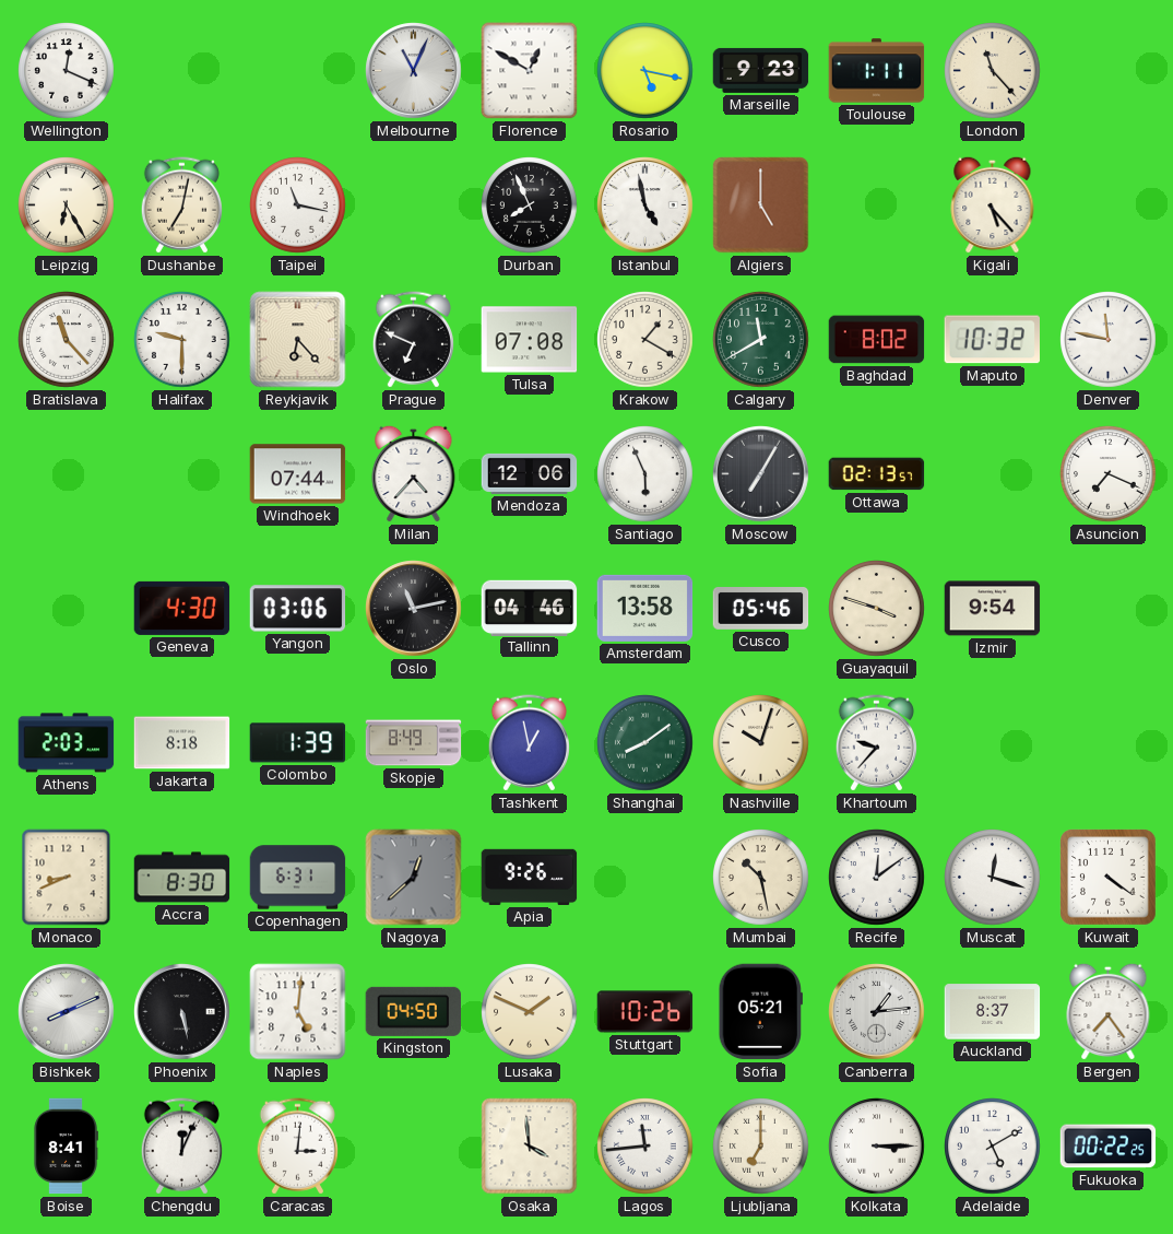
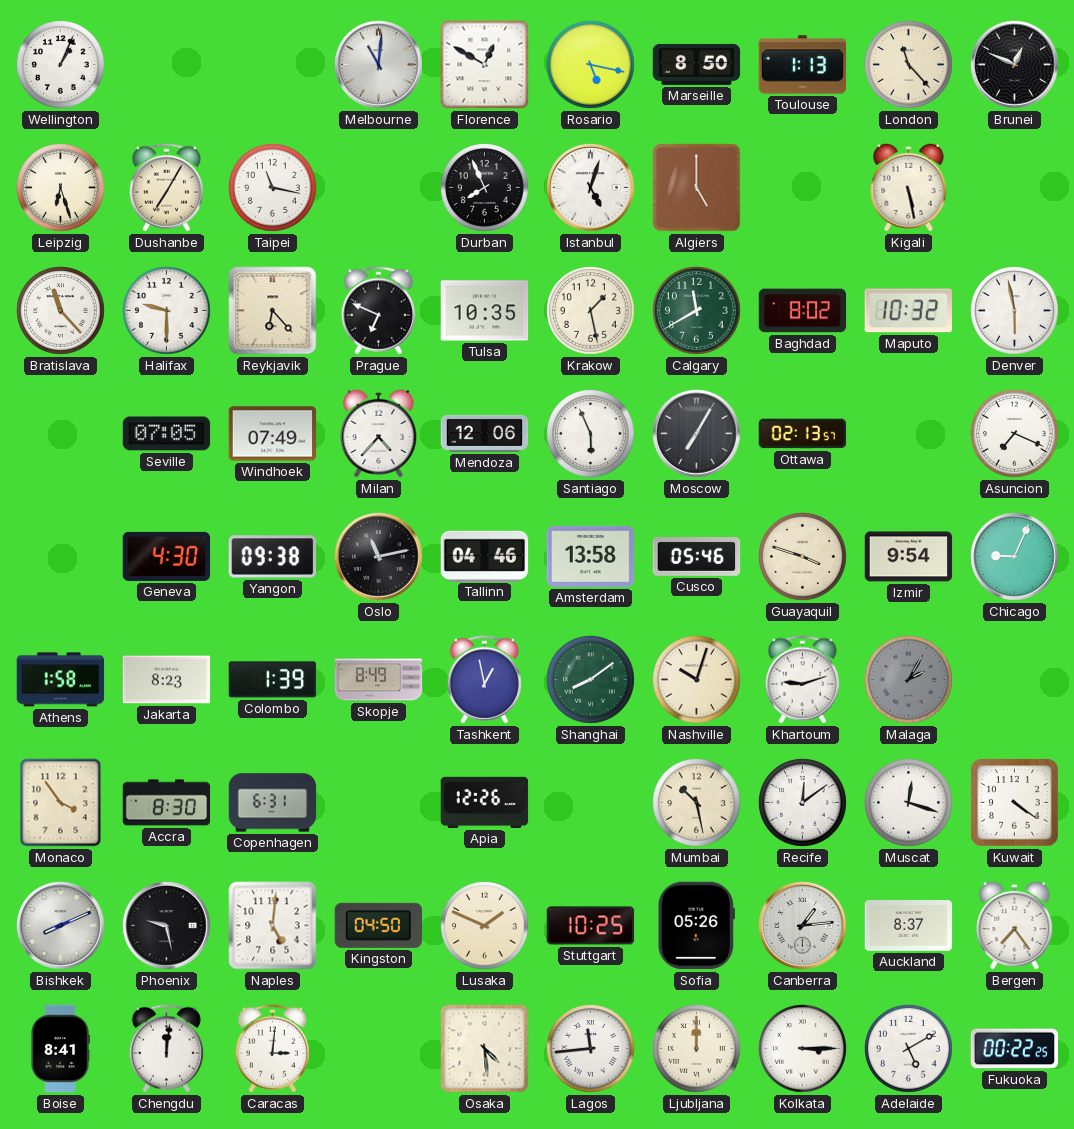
Wellington: 12:19 -> 1:04 (61, 65)
Melbourne: 11:04 -> 11:01 (379, 65)
Marseille: 9:23 -> 8:50 (697, 64)
Toulouse: 1:11 -> 1:13 (803, 65)
Brunei: none -> 12:49 (1015, 65)
Leipzig: 6:25 -> 6:27 (61, 188)
Dushanbe: 7:02 -> 7:05 (166, 188)
Istanbul: 4:58 -> 5:03 (591, 188)
Kigali: 5:23 -> 5:28 (909, 187)
Tulsa: 07:08 -> 10:35 (485, 311)
Krakow: 1:20 -> 1:28 (591, 311)
Denver: 11:47 -> 5:58 (1015, 311)
Seville: none -> 07:05 (167, 434)
Windhoek: 07:44 -> 07:49 (273, 434)
Yangon: 03:06 -> 09:38 (273, 557)
Chicago: none -> 9:04 (1015, 557)
Athens: 2:03 -> 1:58 (61, 680)
Jakarta: 8:18 -> 8:23 (167, 680)
Khartoum: 9:37 -> 9:12 (802, 680)
Malaga: none -> 2:05 (909, 680)
Monaco: 8:41 -> 3:54 (61, 803)
Nagoya: 12:38 -> none (414, 878)
Apia: 9:26 -> 12:26 (485, 802)
Phoenix: 5:28 -> 9:28 (167, 926)
Stuttgart: 10:26 -> 10:25 (591, 926)
Sofia: 05:21 -> 05:26 (696, 926)
Chengdu: 12:04 -> 12:01 (166, 1049)
Osaka: 3:59 -> 4:29 (485, 1049)
Ljubljana: 7:00 -> 12:00 (697, 1049)
